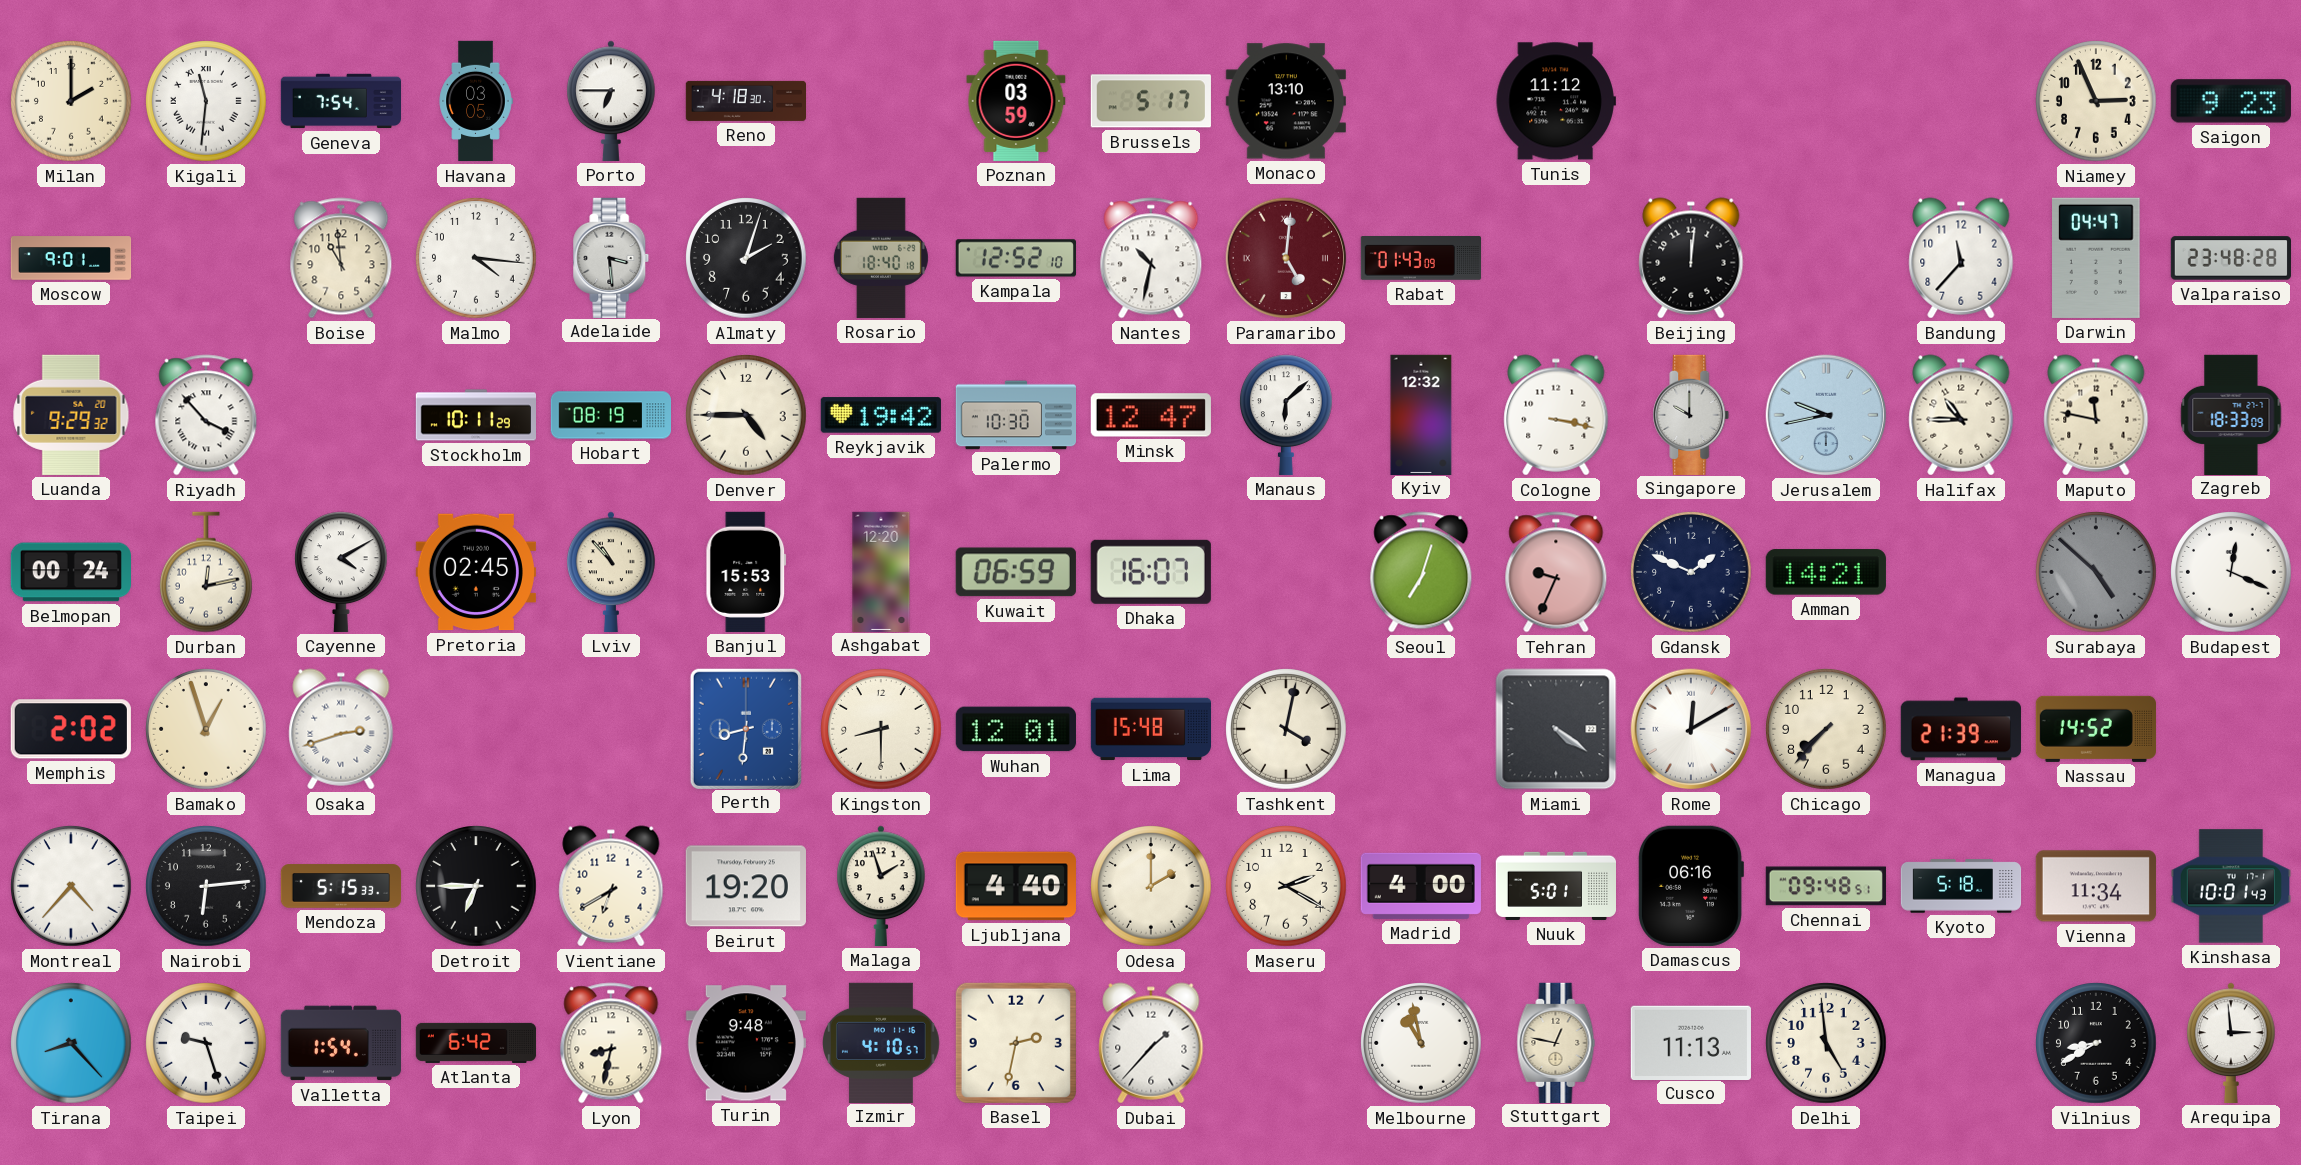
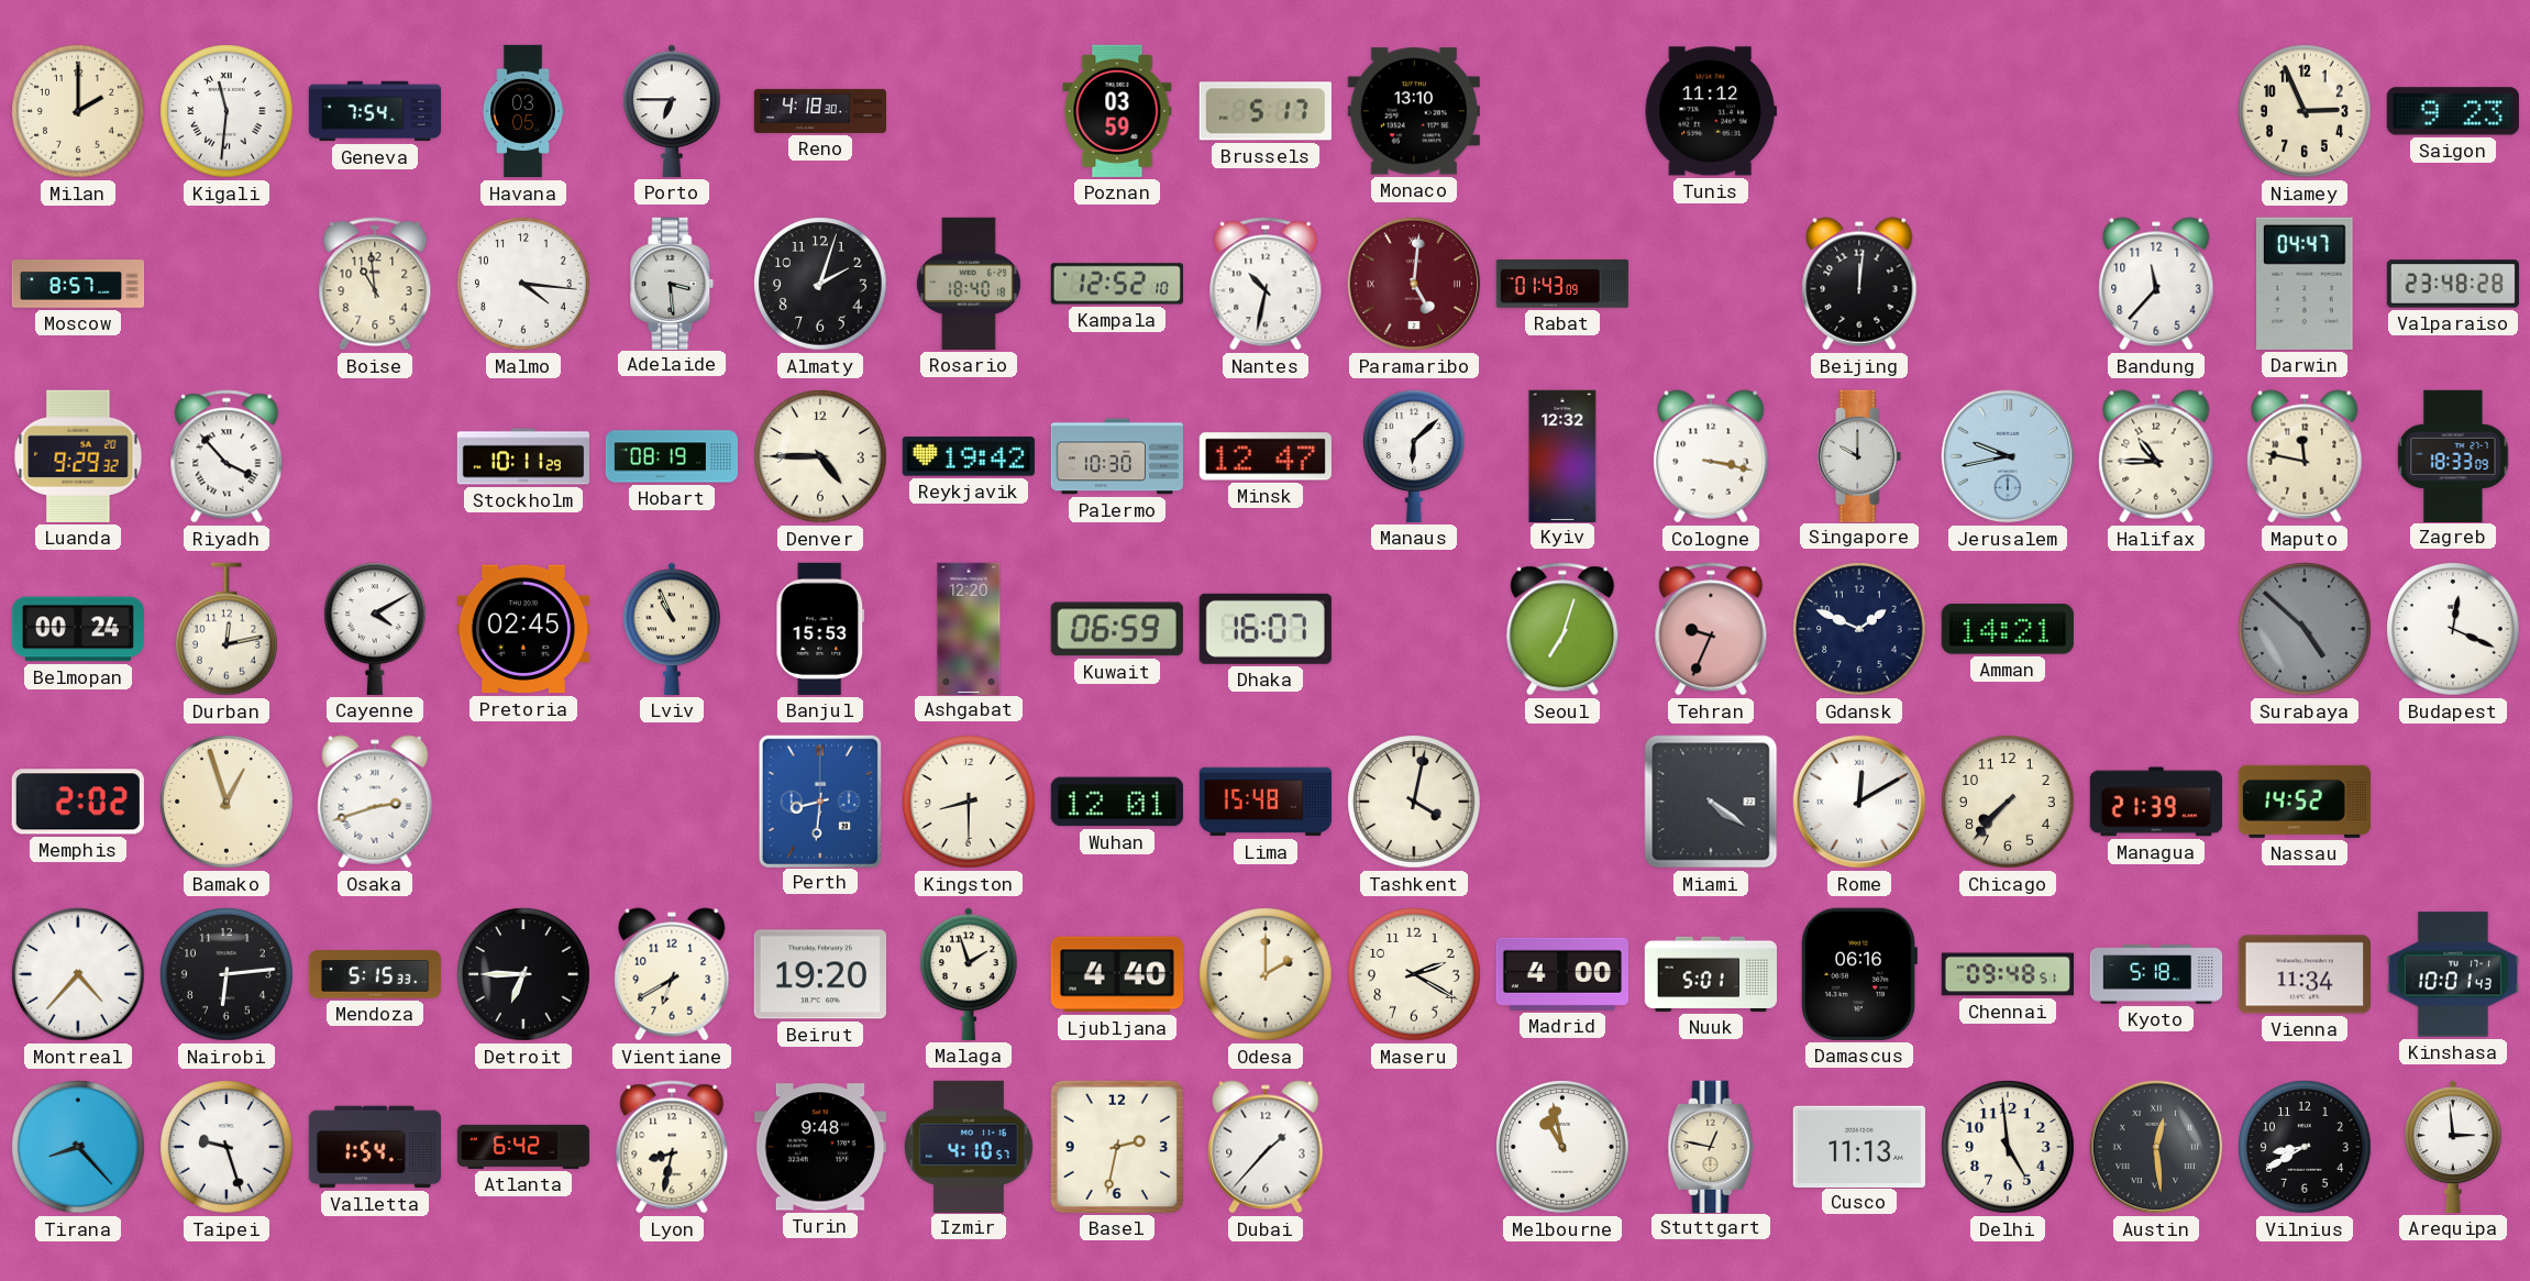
Moscow: 9:01 -> 8:57 (78, 284)
Lviv: 10:53 -> 10:56 (672, 629)
Austin: none -> 12:29 (2156, 1147)
